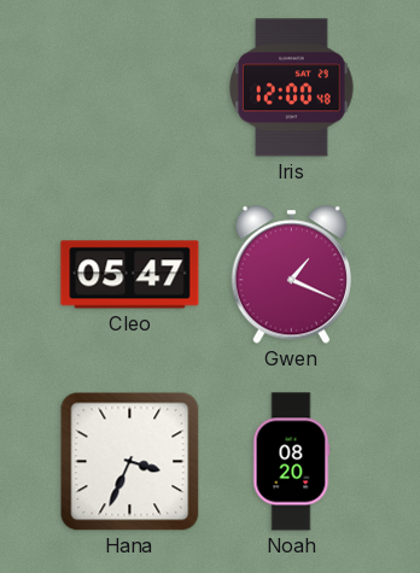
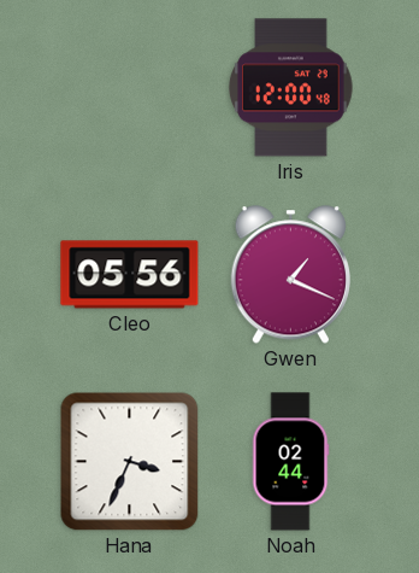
Cleo: 05:47 -> 05:56 (130, 275)
Noah: 08:20 -> 02:44 (290, 462)
